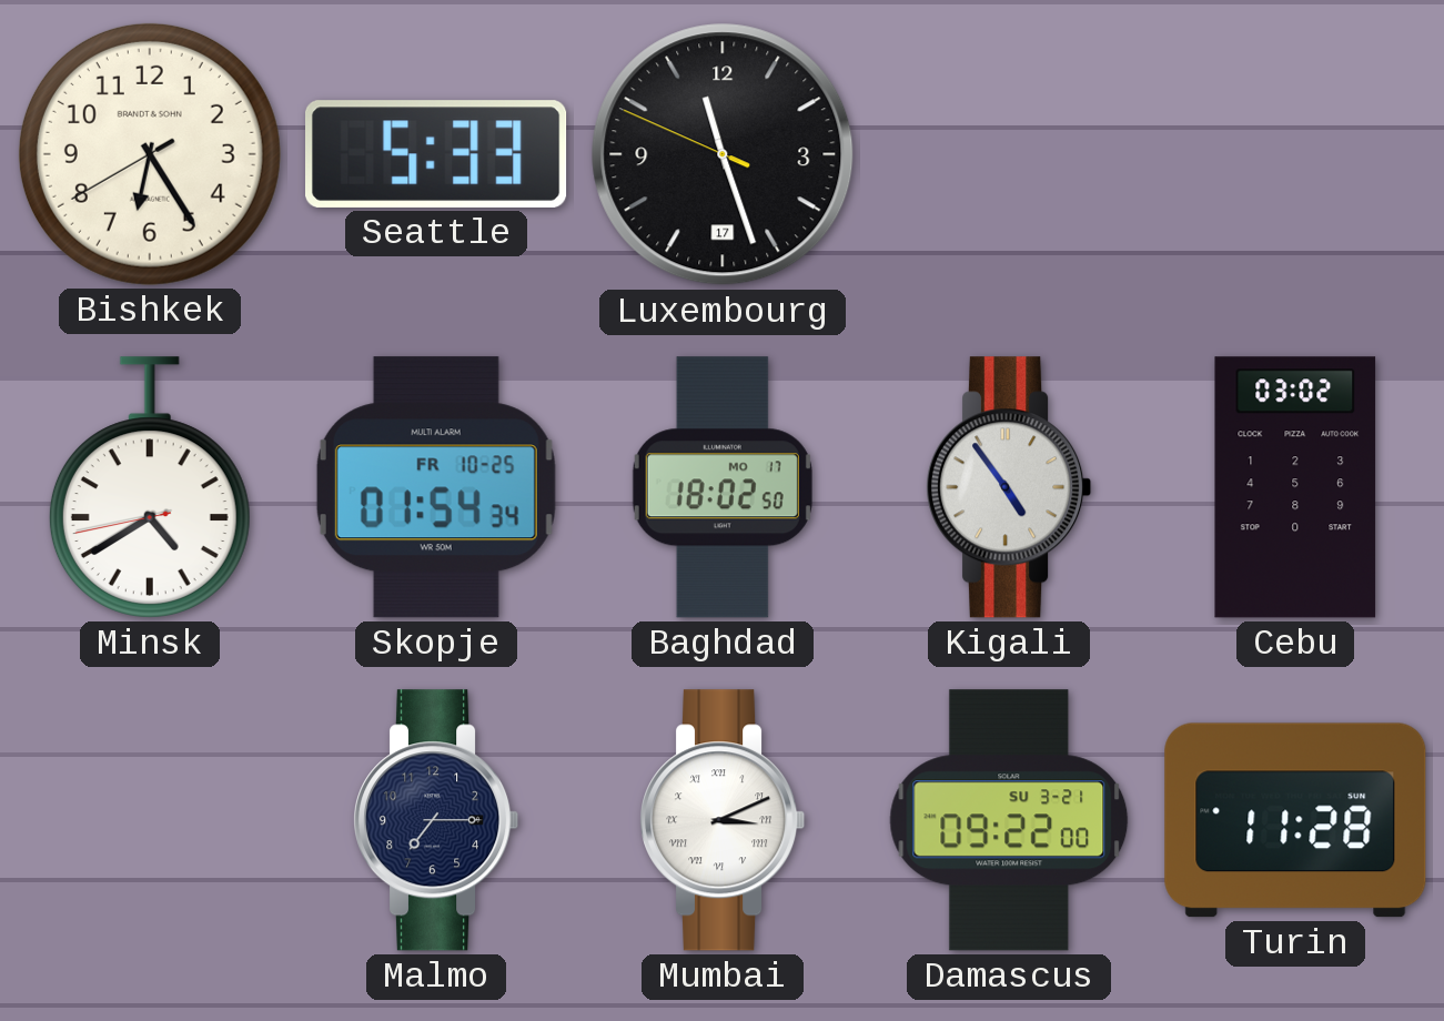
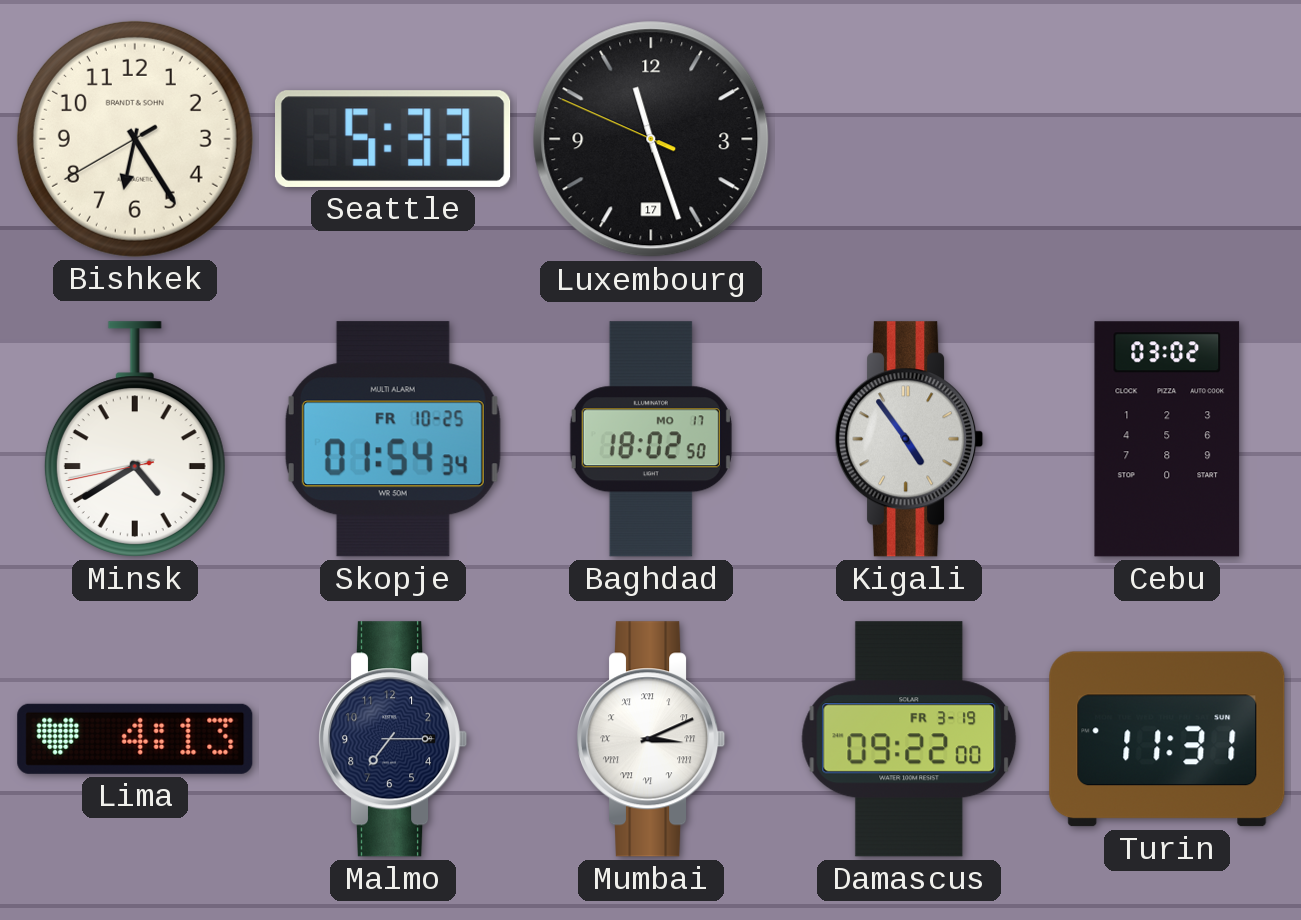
Lima: none -> 4:13 (135, 739)
Damascus date: SU 3-21 -> FR 3-19 (909, 739)
Turin: 11:28 -> 11:31 (1167, 739)
